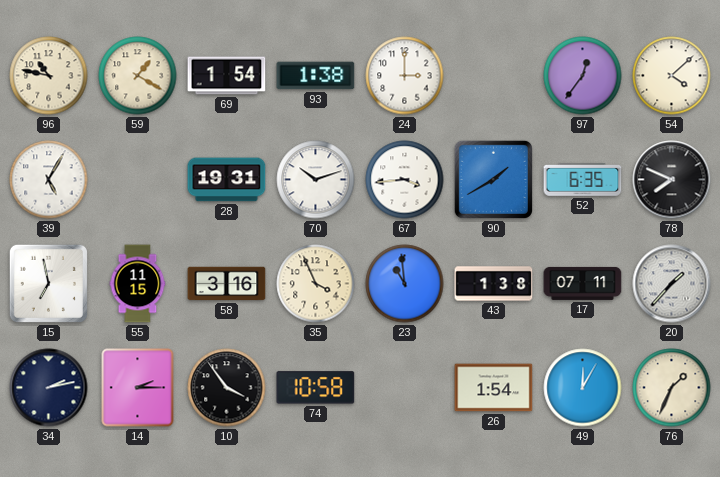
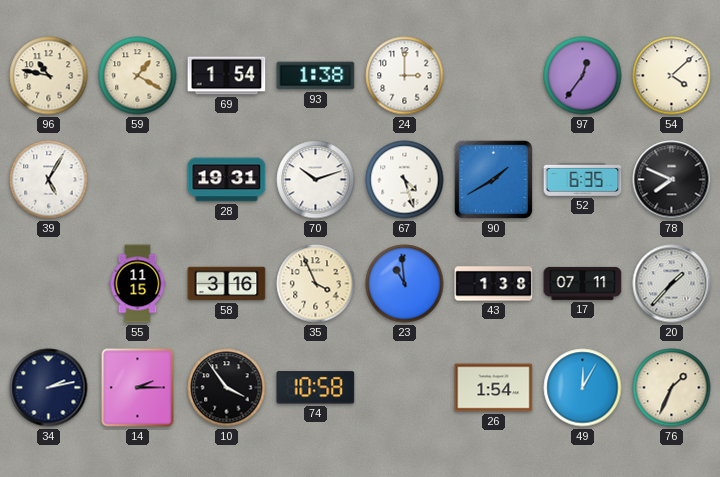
67: 3:44 -> 4:27 (405, 180)
15: 6:58 -> none (48, 283)
